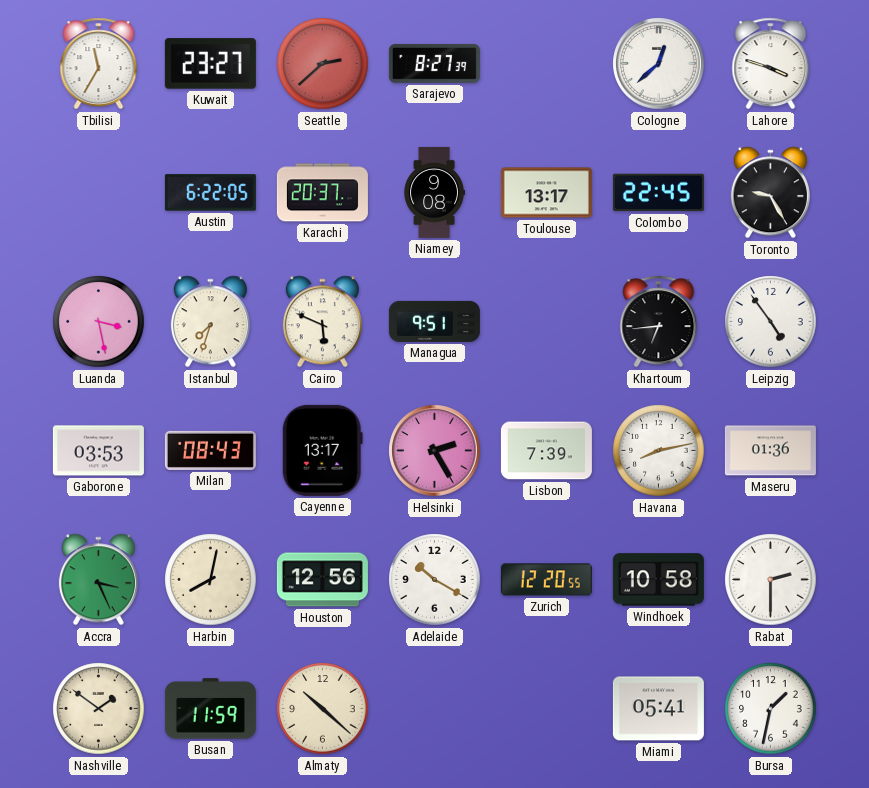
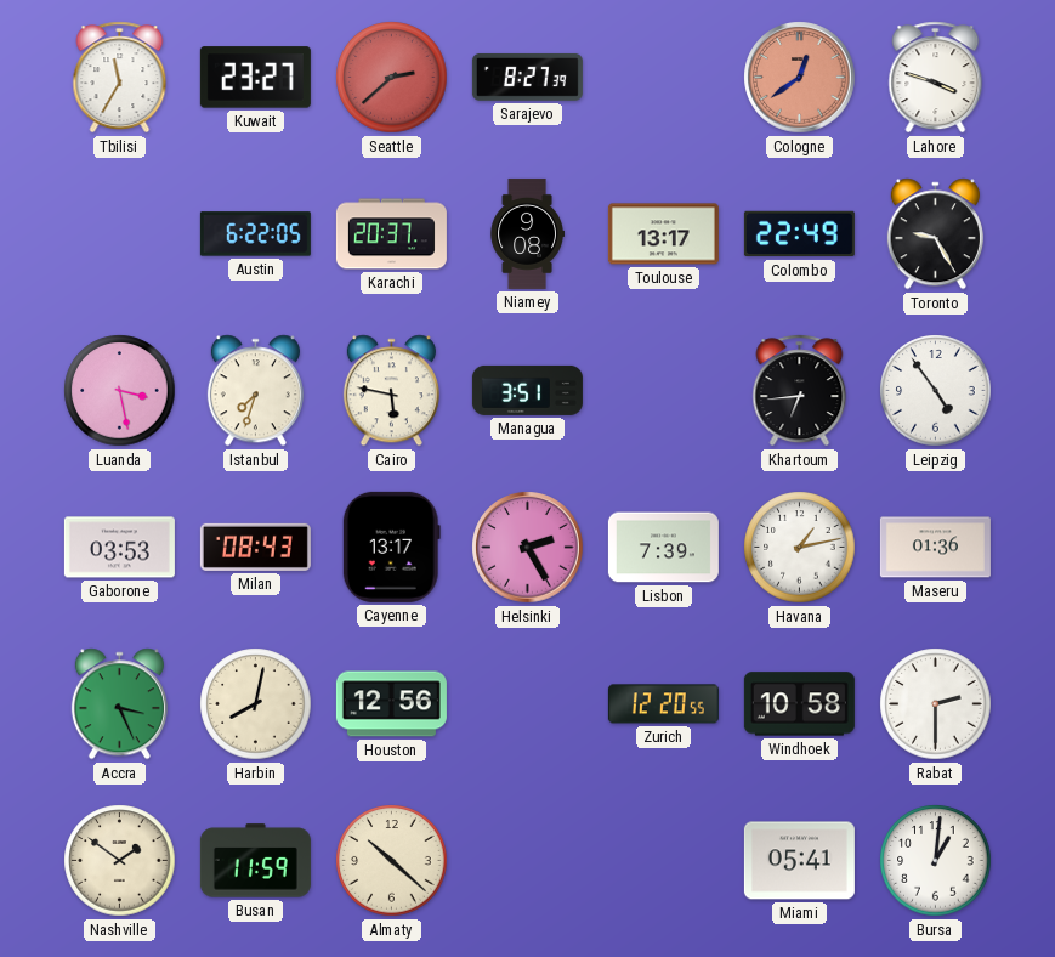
Cologne: 12:38 -> 12:39 (800, 78)
Cologne dial: white -> salmon (800, 78)
Colombo: 22:45 -> 22:49 (799, 234)
Cairo: 5:49 -> 5:47 (391, 391)
Managua: 9:51 -> 3:51 (527, 390)
Havana: 8:13 -> 1:13 (800, 548)
Adelaide: 10:20 -> none (435, 580)
Bursa: 1:32 -> 1:01 (936, 861)
